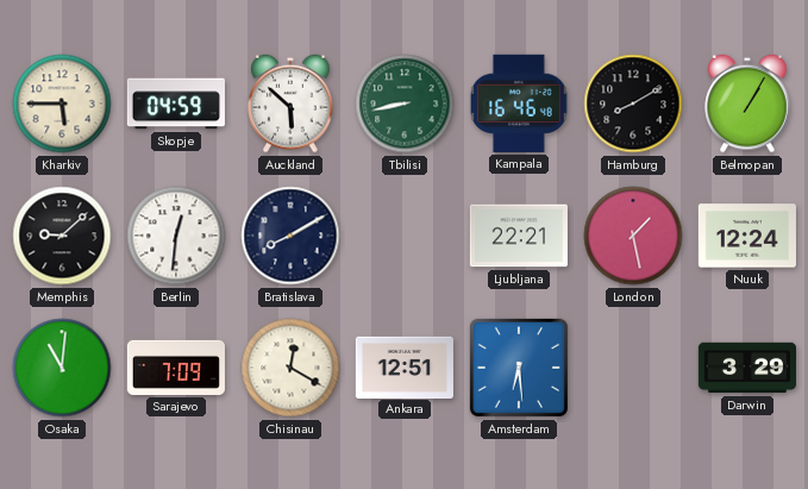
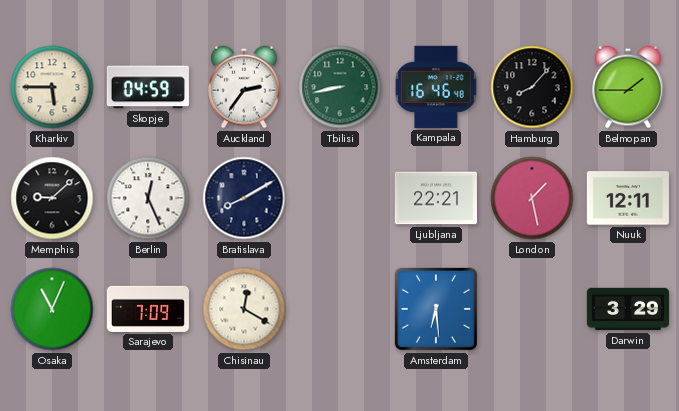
Auckland: 5:52 -> 2:36 (244, 87)
Hamburg: 8:10 -> 8:07 (532, 87)
Belmopan: 1:05 -> 1:45 (628, 87)
Berlin: 12:31 -> 12:26 (148, 198)
Nuuk: 12:24 -> 12:11 (628, 198)
Osaka: 11:01 -> 11:04 (52, 309)
Ankara: 12:51 -> none (405, 366)
